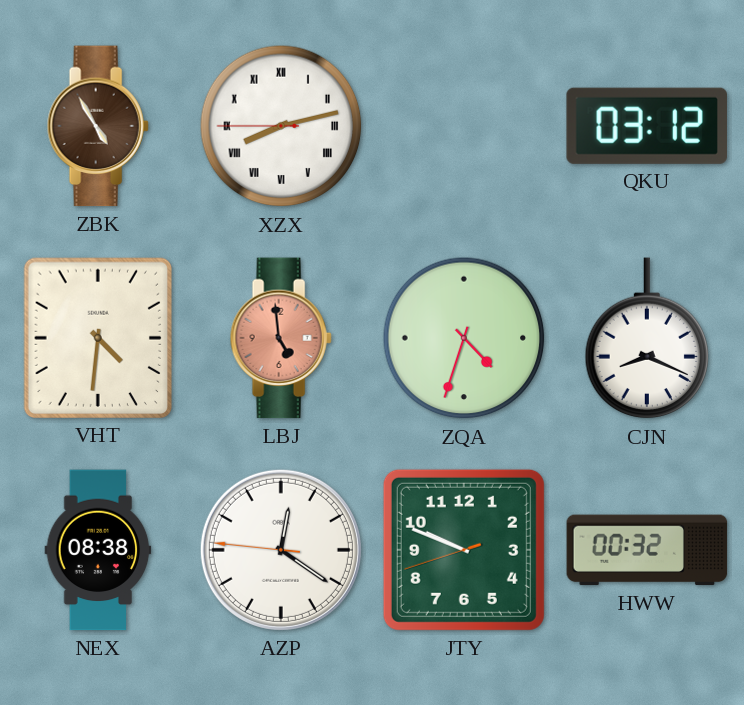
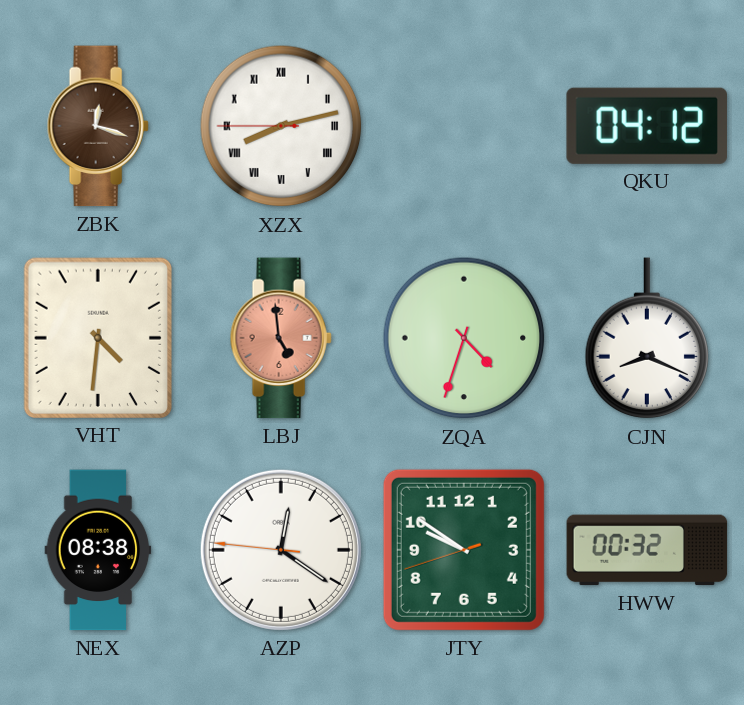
ZBK: 4:55 -> 12:18 (98, 126)
QKU: 03:12 -> 04:12 (647, 126)
JTY: 9:48 -> 9:50 (464, 550)
